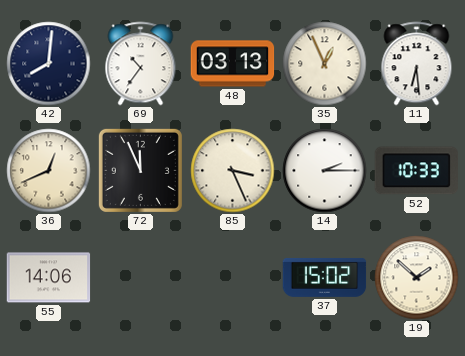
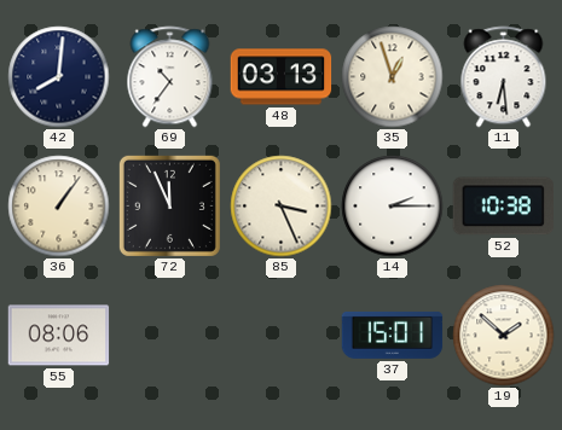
35: 12:56 -> 12:57 (393, 77)
36: 12:41 -> 1:06 (59, 207)
52: 10:33 -> 10:38 (504, 207)
55: 14:06 -> 08:06 (59, 336)
37: 15:02 -> 15:01 (393, 335)
